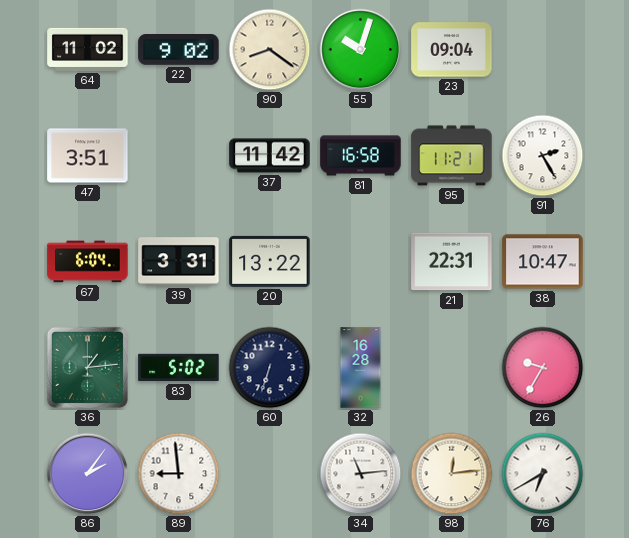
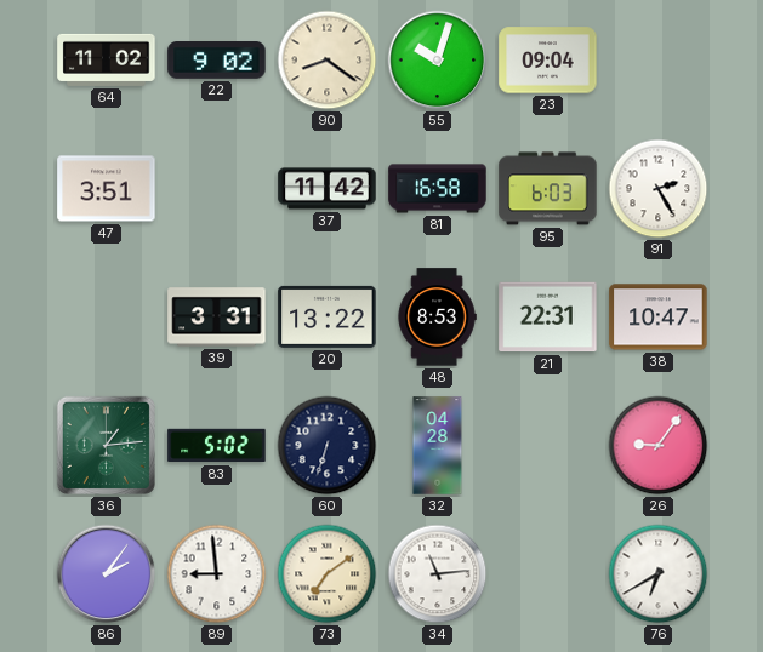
95: 11:21 -> 6:03 (548, 189)
67: 6:04 -> none (88, 262)
48: none -> 8:53 (437, 318)
32: 16:28 -> 04:28 (438, 446)
26: 9:35 -> 9:06 (659, 446)
73: none -> 7:09 (328, 574)
98: 12:14 -> none (452, 474)
